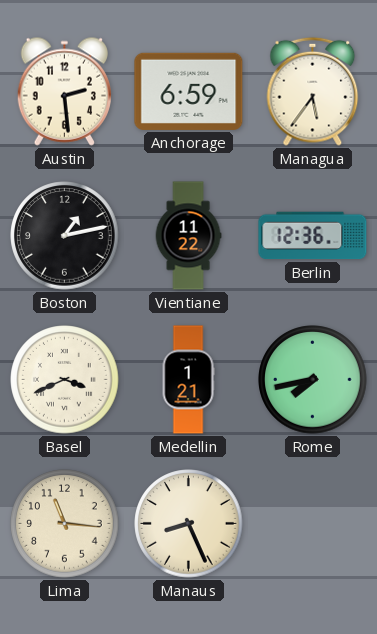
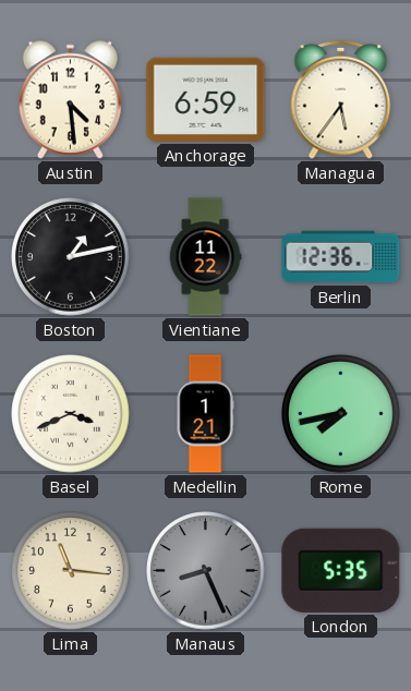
Austin: 2:29 -> 4:29 (70, 99)
Manaus dial: cream -> grey (206, 571)
London: none -> 5:35 (341, 570)
